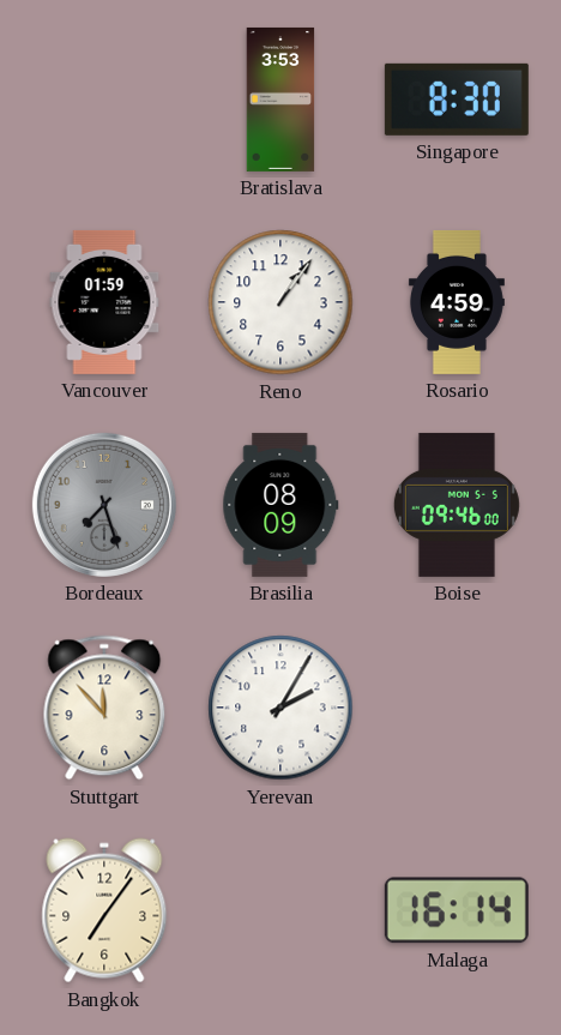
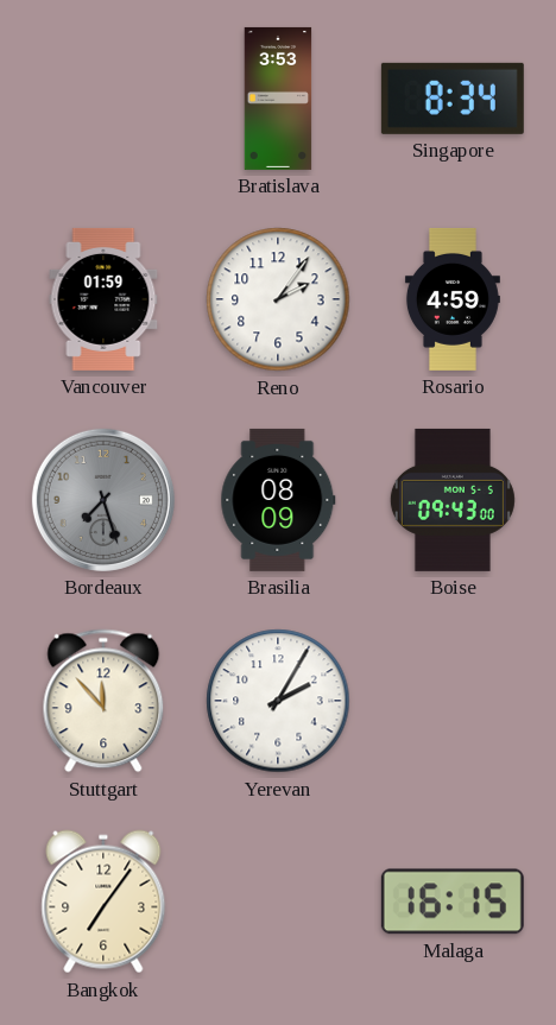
Singapore: 8:30 -> 8:34 (453, 99)
Reno: 1:06 -> 2:06 (278, 299)
Boise: 09:46 -> 09:43 (453, 500)
Malaga: 16:14 -> 16:15 (453, 901)
